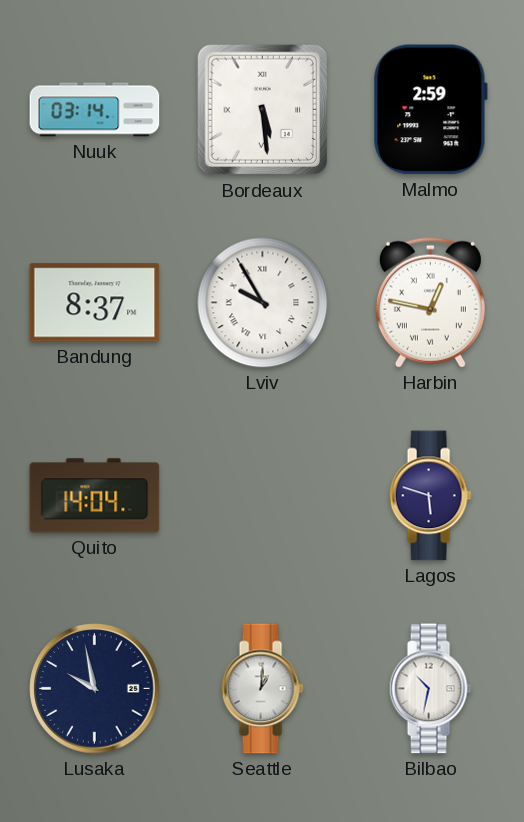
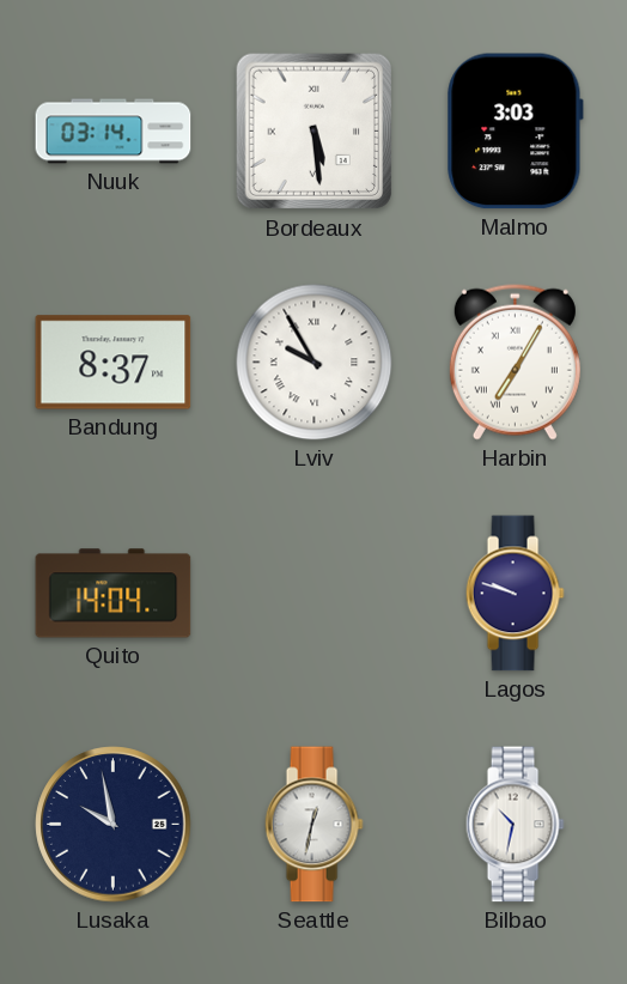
Malmo: 2:59 -> 3:03 (515, 132)
Harbin: 12:47 -> 7:05 (515, 362)
Lagos: 5:48 -> 9:48 (515, 594)
Seattle: 1:01 -> 12:32 (313, 825)
